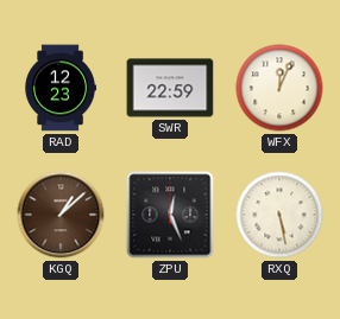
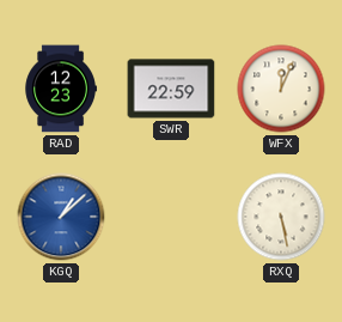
KGQ dial: brown -> blue (61, 217)
ZPU: 12:26 -> none (170, 215)
